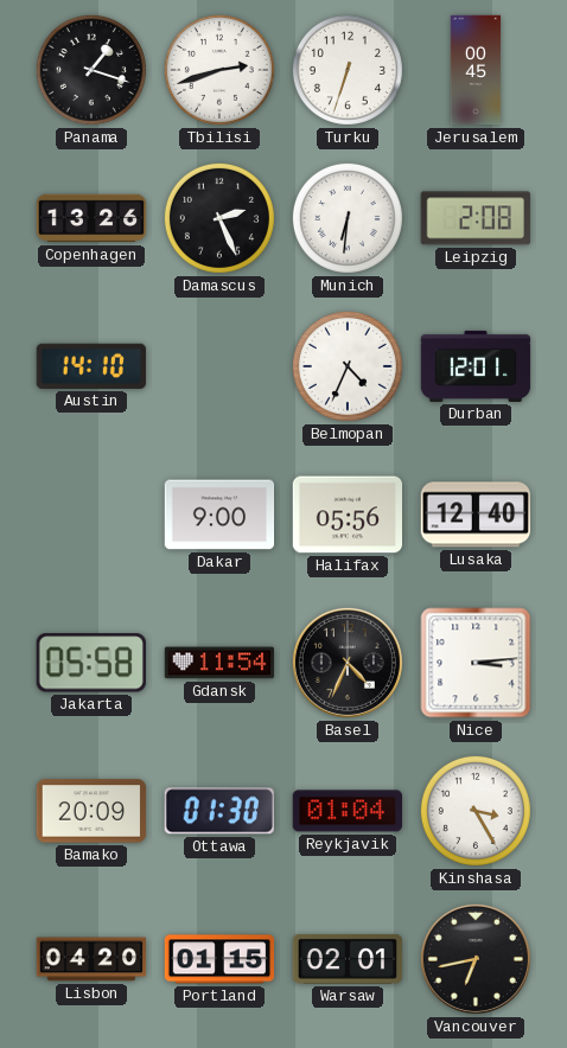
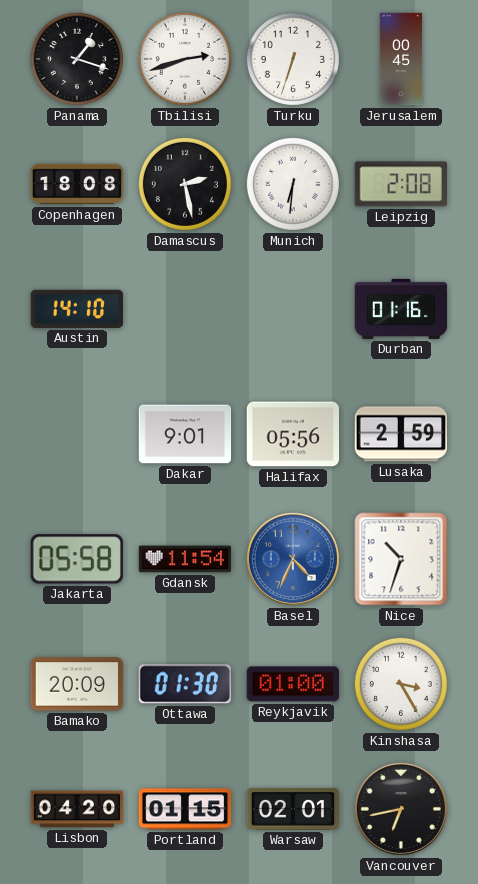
Copenhagen: 13:26 -> 18:08 (77, 184)
Damascus: 2:26 -> 2:28 (185, 184)
Belmopan: 4:34 -> none (348, 366)
Durban: 12:01 -> 01:16 (401, 309)
Dakar: 9:00 -> 9:01 (185, 434)
Lusaka: 12:40 -> 2:59 (401, 434)
Basel dial: black -> blue (293, 559)
Nice: 3:14 -> 10:33 (401, 559)
Reykjavik: 01:04 -> 01:00 (292, 684)
